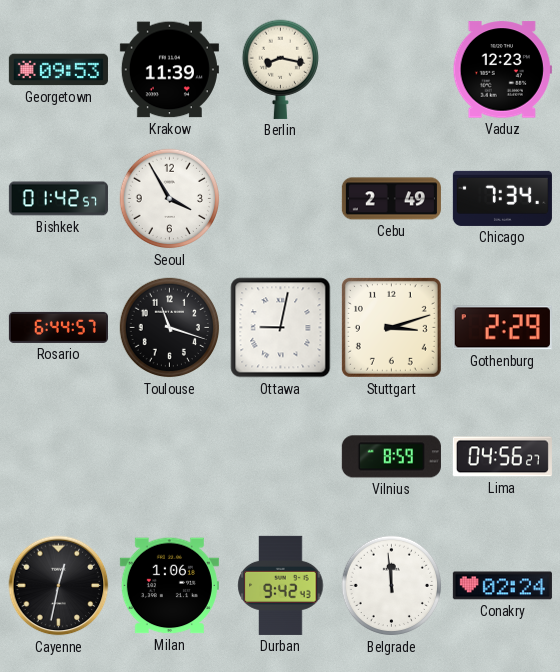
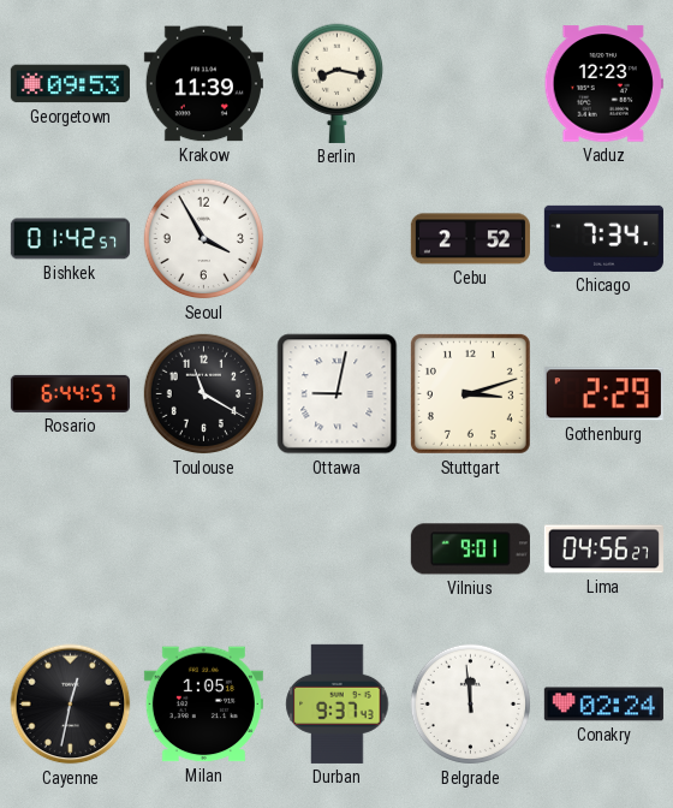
Cebu: 2:49 -> 2:52 (470, 239)
Toulouse: 11:18 -> 11:20 (204, 394)
Vilnius: 8:59 -> 9:01 (470, 549)
Milan: 1:06 -> 1:05 (203, 705)
Durban: 9:42 -> 9:37 (338, 703)
